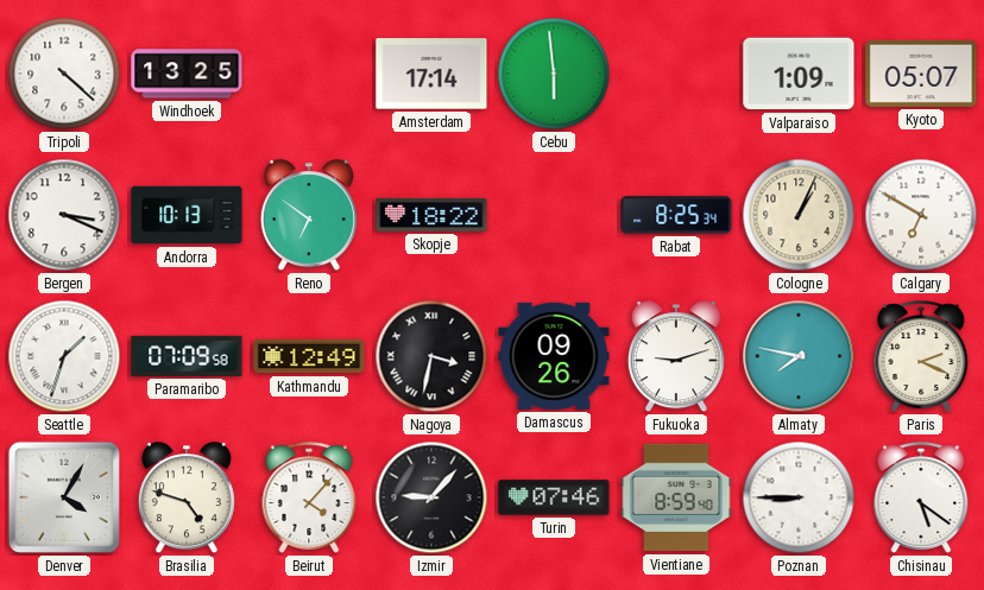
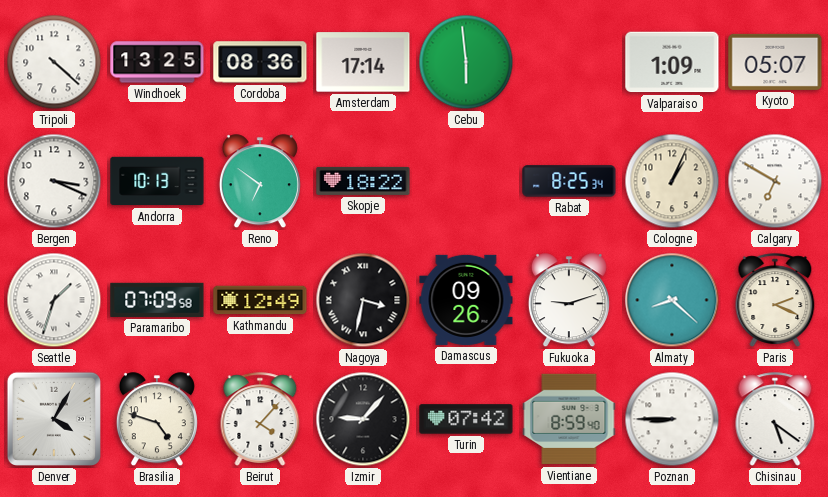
Cordoba: none -> 08:36 (260, 62)
Almaty: 7:47 -> 8:22 (672, 300)
Turin: 07:46 -> 07:42 (466, 419)
